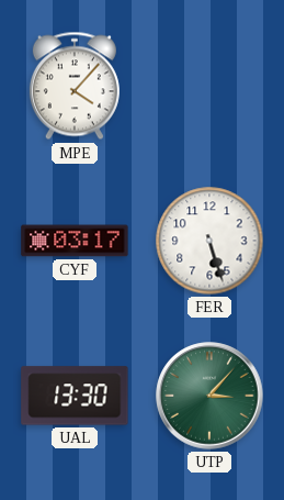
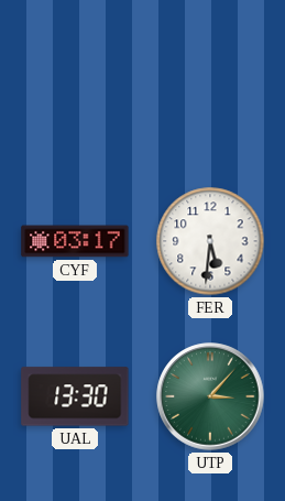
MPE: 4:07 -> none (75, 86)
FER: 5:27 -> 5:31 (210, 241)
